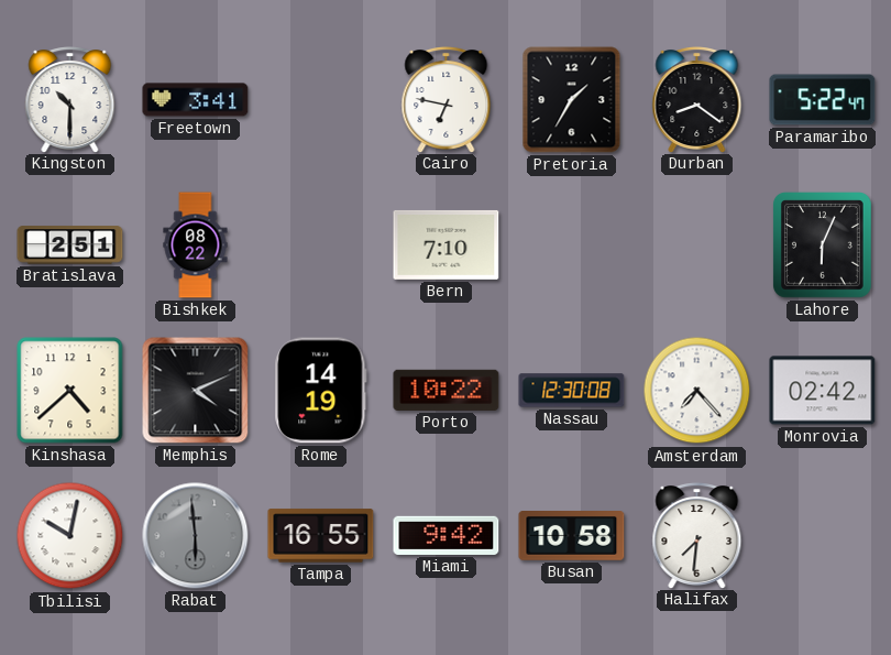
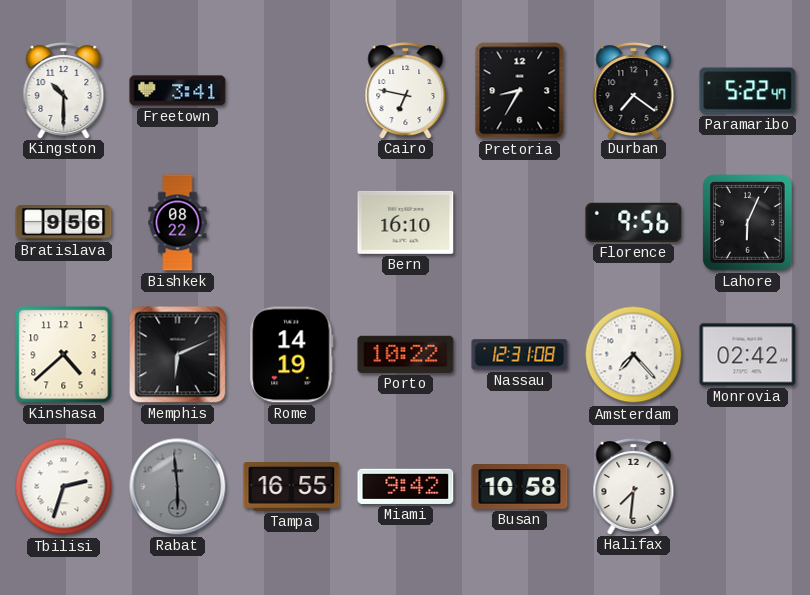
Pretoria: 1:35 -> 8:35 (520, 91)
Durban: 8:21 -> 7:21 (634, 91)
Bratislava: 2:51 -> 9:56 (64, 223)
Bern: 7:10 -> 16:10 (406, 222)
Florence: none -> 9:56 (634, 222)
Memphis: 4:11 -> 6:11 (178, 355)
Nassau: 12:30 -> 12:31 (520, 355)
Tbilisi: 10:02 -> 2:33 (64, 487)
